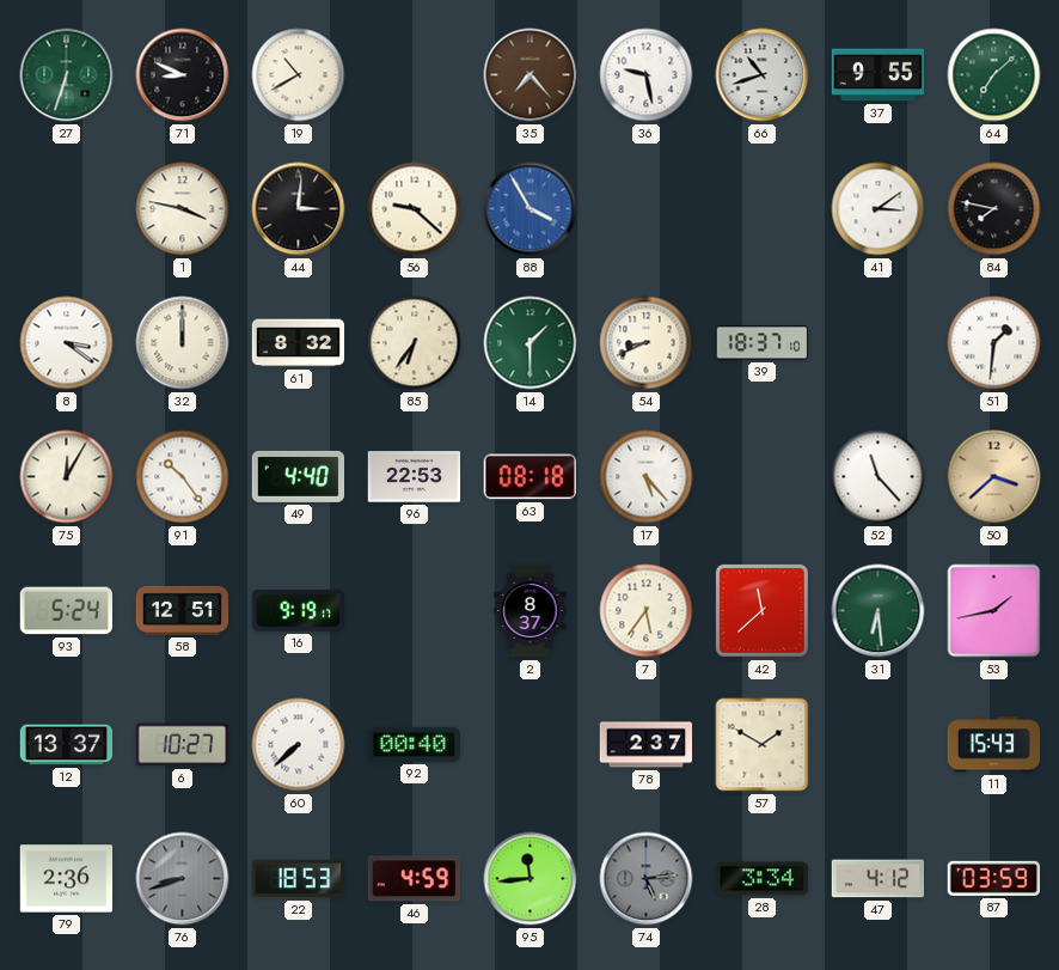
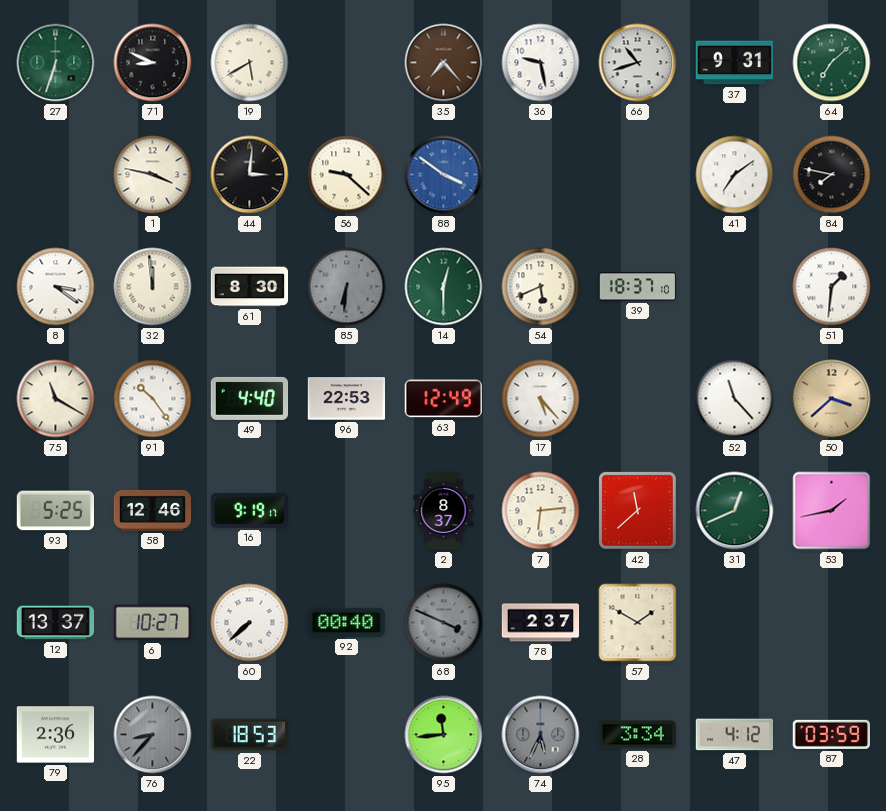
19: 10:40 -> 5:40 (250, 63)
37: 9:55 -> 9:31 (735, 63)
88: 3:55 -> 3:51 (444, 175)
41: 3:09 -> 7:09 (735, 175)
32: 12:00 -> 11:59 (153, 287)
61: 8:32 -> 8:30 (250, 287)
85: 6:36 -> 6:31 (347, 287)
85 dial: cream -> grey (347, 287)
14: 1:30 -> 12:30 (444, 287)
54: 8:41 -> 5:41 (541, 287)
75: 12:05 -> 11:20 (56, 399)
63: 08:18 -> 12:49 (443, 399)
93: 5:24 -> 5:25 (55, 511)
58: 12:51 -> 12:46 (153, 510)
7: 5:36 -> 6:14 (541, 511)
31: 6:29 -> 12:41 (735, 511)
68: none -> 3:49 (444, 623)
11: 15:43 -> none (994, 745)
76: 8:42 -> 8:37 (153, 735)
46: 4:59 -> none (414, 879)
74: 5:14 -> 5:34 (541, 735)
